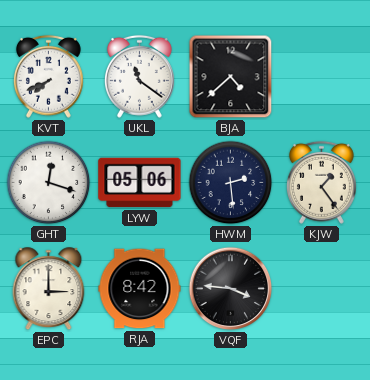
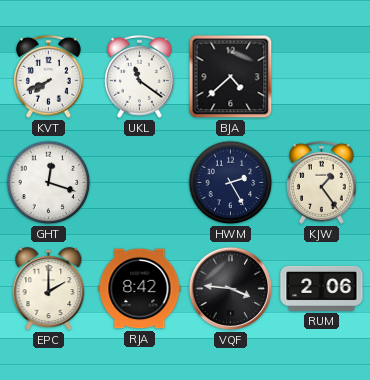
LYW: 05:06 -> none (140, 183)
HWM: 2:29 -> 2:25 (231, 183)
EPC: 3:00 -> 2:00 (49, 289)
RUM: none -> 2:06 (322, 288)
